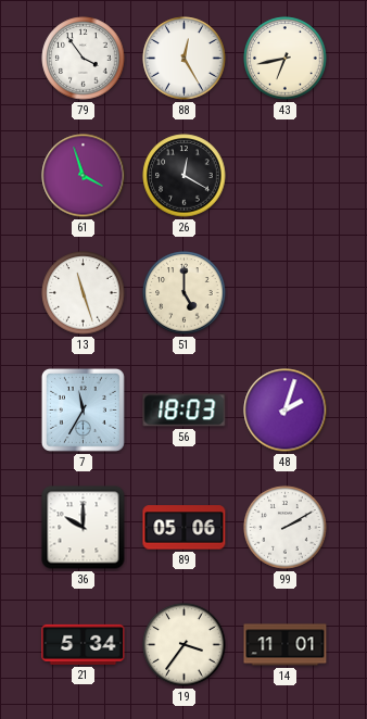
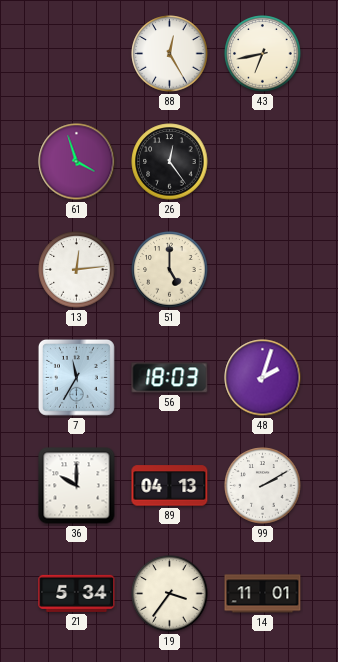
79: 3:54 -> none (84, 59)
26: 12:20 -> 12:24 (170, 162)
13: 11:27 -> 12:14 (77, 270)
89: 05:06 -> 04:13 (170, 486)
